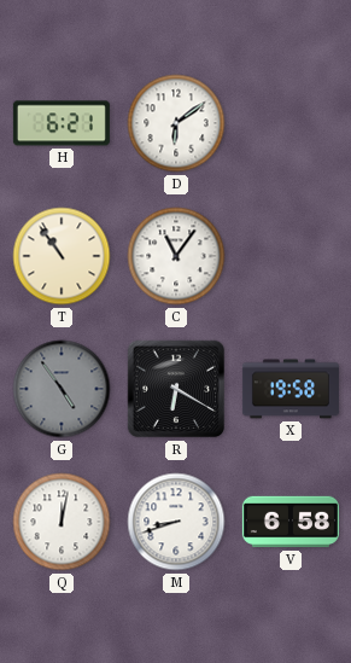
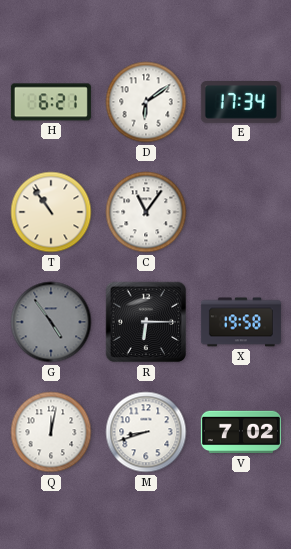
E: none -> 17:34 (241, 103)
R: 6:20 -> 6:15 (146, 322)
V: 6:58 -> 7:02 (241, 432)
